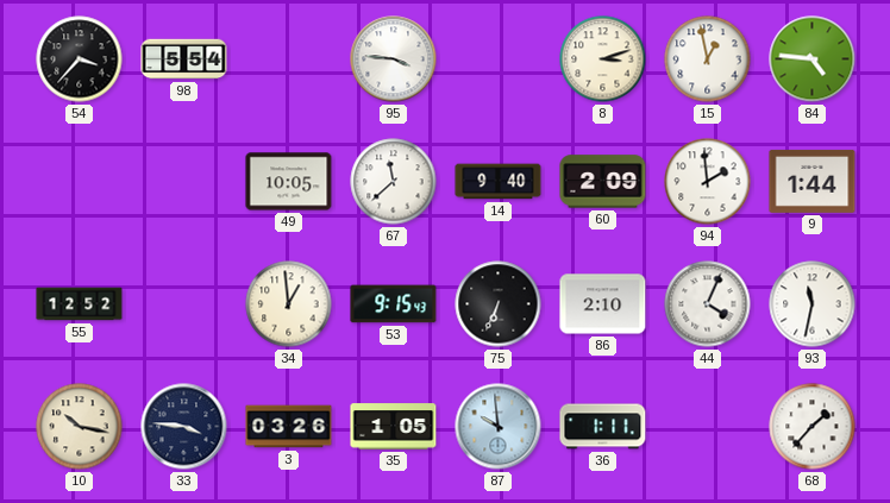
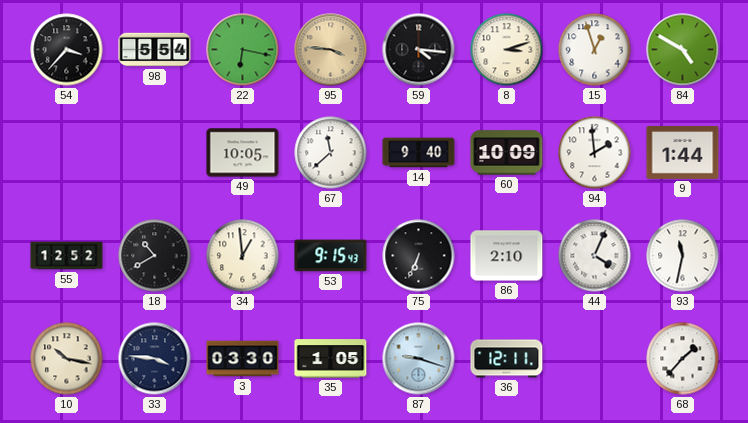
22: none -> 6:17 (243, 50)
95 dial: white -> champagne (331, 50)
59: none -> 4:16 (419, 50)
15: 12:58 -> 12:57 (595, 50)
84: 4:46 -> 4:50 (683, 50)
60: 2:09 -> 10:09 (507, 153)
18: none -> 10:40 (155, 256)
3: 03:26 -> 03:30 (243, 359)
87: 9:59 -> 9:18 (419, 359)
36: 1:11 -> 12:11 (507, 359)
